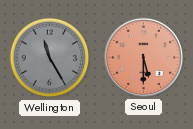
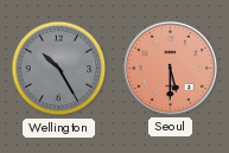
Wellington: 11:25 -> 10:25 (59, 69)
